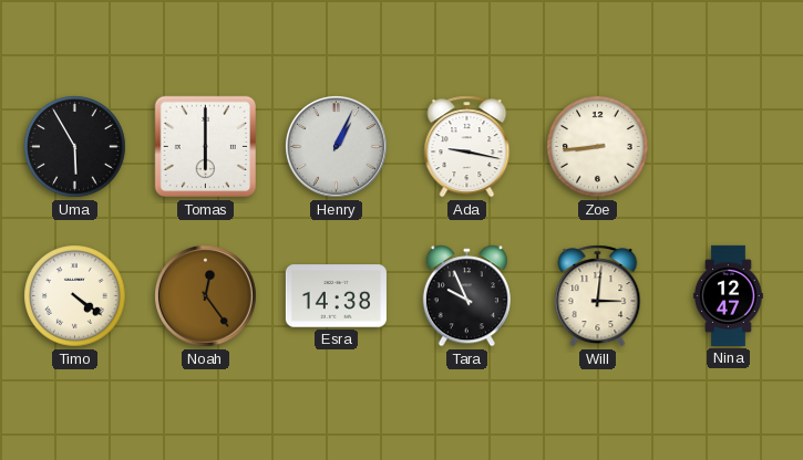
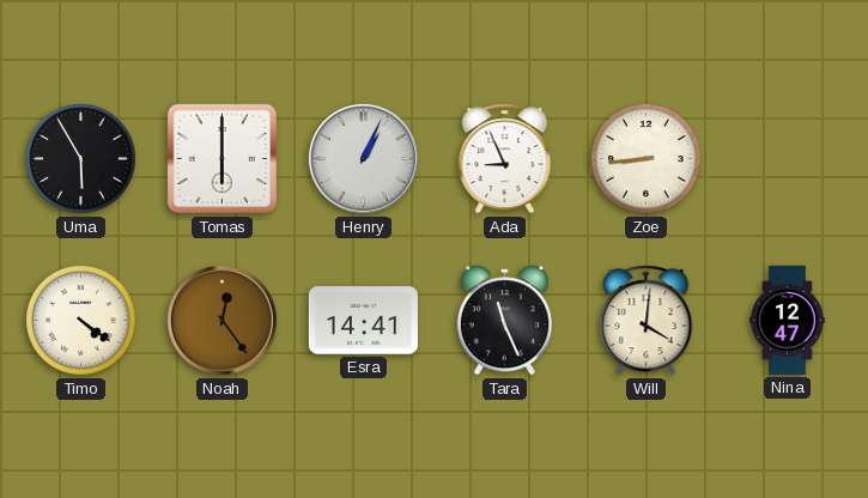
Ada: 9:17 -> 8:56 (505, 159)
Esra: 14:38 -> 14:41 (363, 321)
Tara: 9:56 -> 11:26 (504, 321)
Will: 3:01 -> 4:01 (647, 321)
